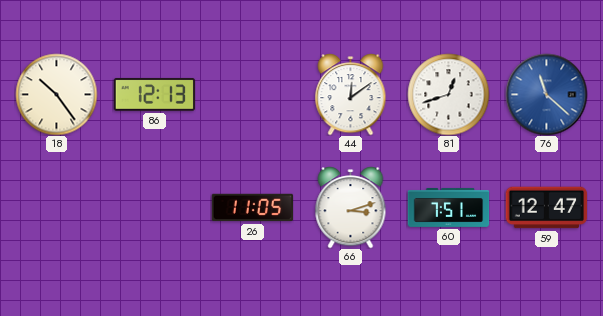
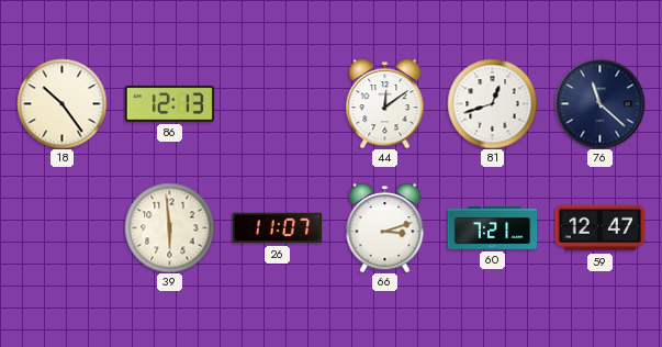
76 dial: blue -> navy (599, 103)
39: none -> 5:59 (169, 227)
26: 11:05 -> 11:07 (277, 228)
60: 7:51 -> 7:21 (492, 228)
